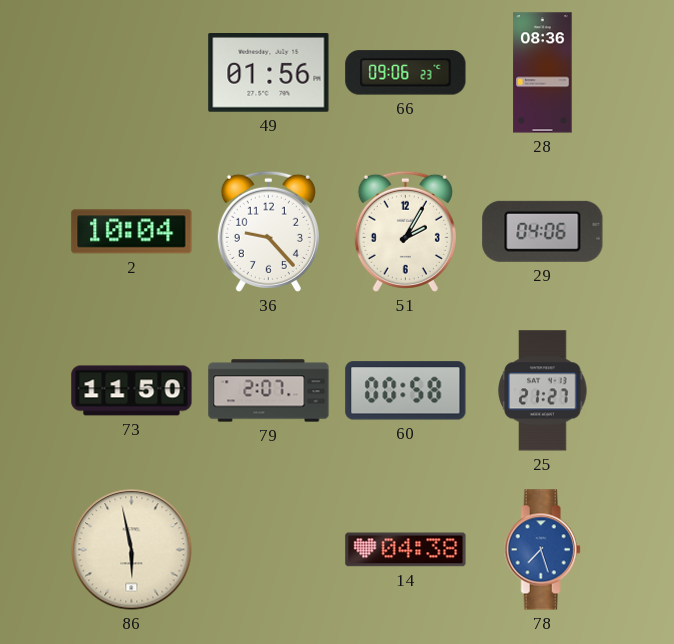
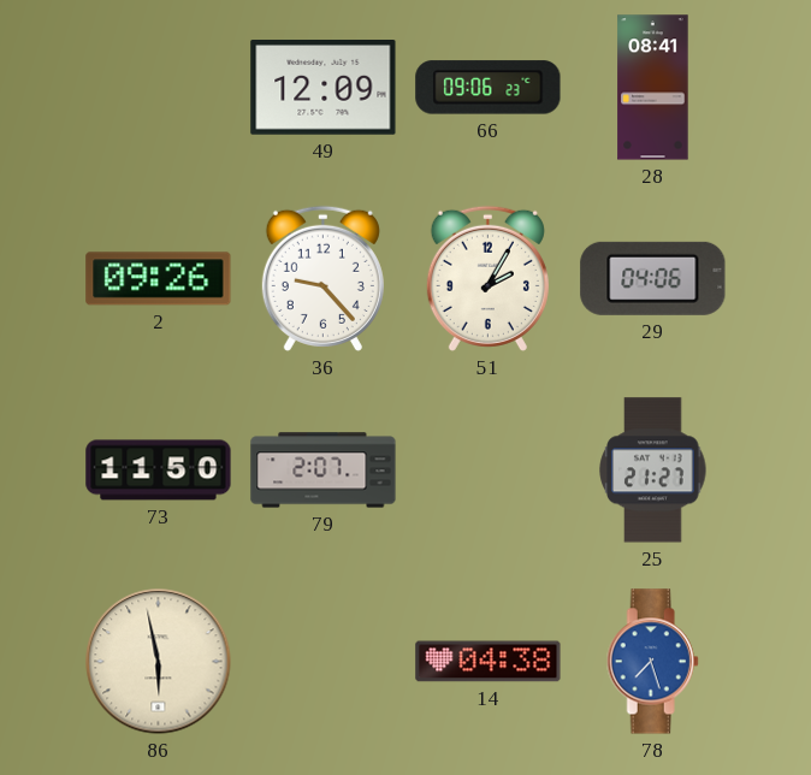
49: 01:56 -> 12:09 (324, 88)
28: 08:36 -> 08:41 (653, 88)
2: 10:04 -> 09:26 (159, 279)
60: 00:58 -> none (406, 391)
